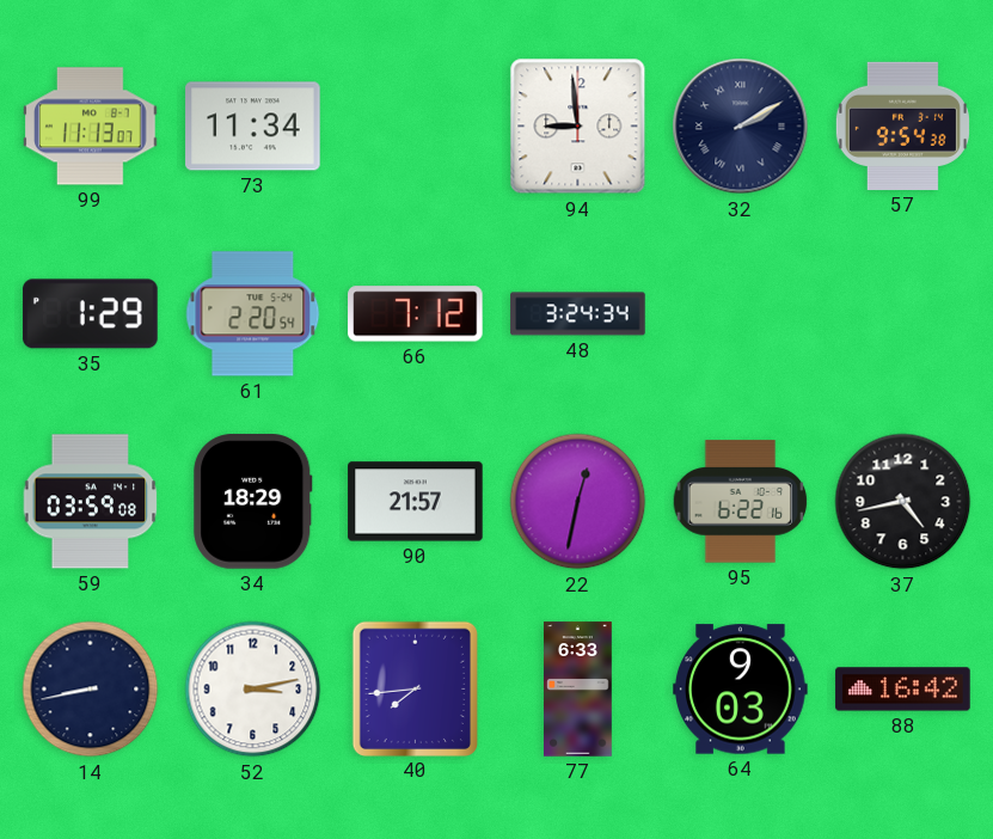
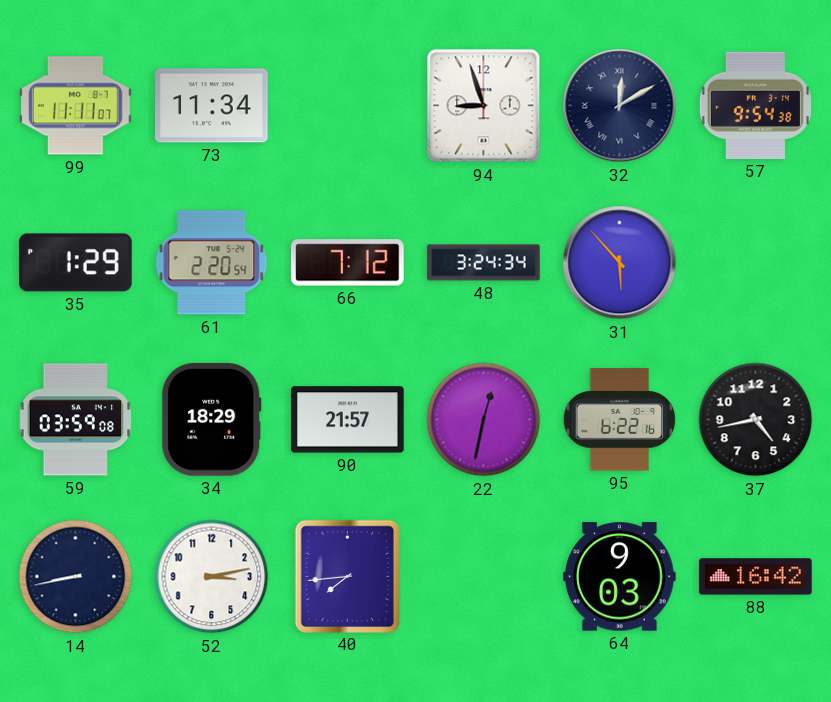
99: 11:13 -> 11:11 (76, 106)
94: 8:59 -> 8:57 (484, 106)
32: 2:10 -> 12:10 (620, 106)
31: none -> 5:53 (620, 263)
77: 6:33 -> none (578, 690)
